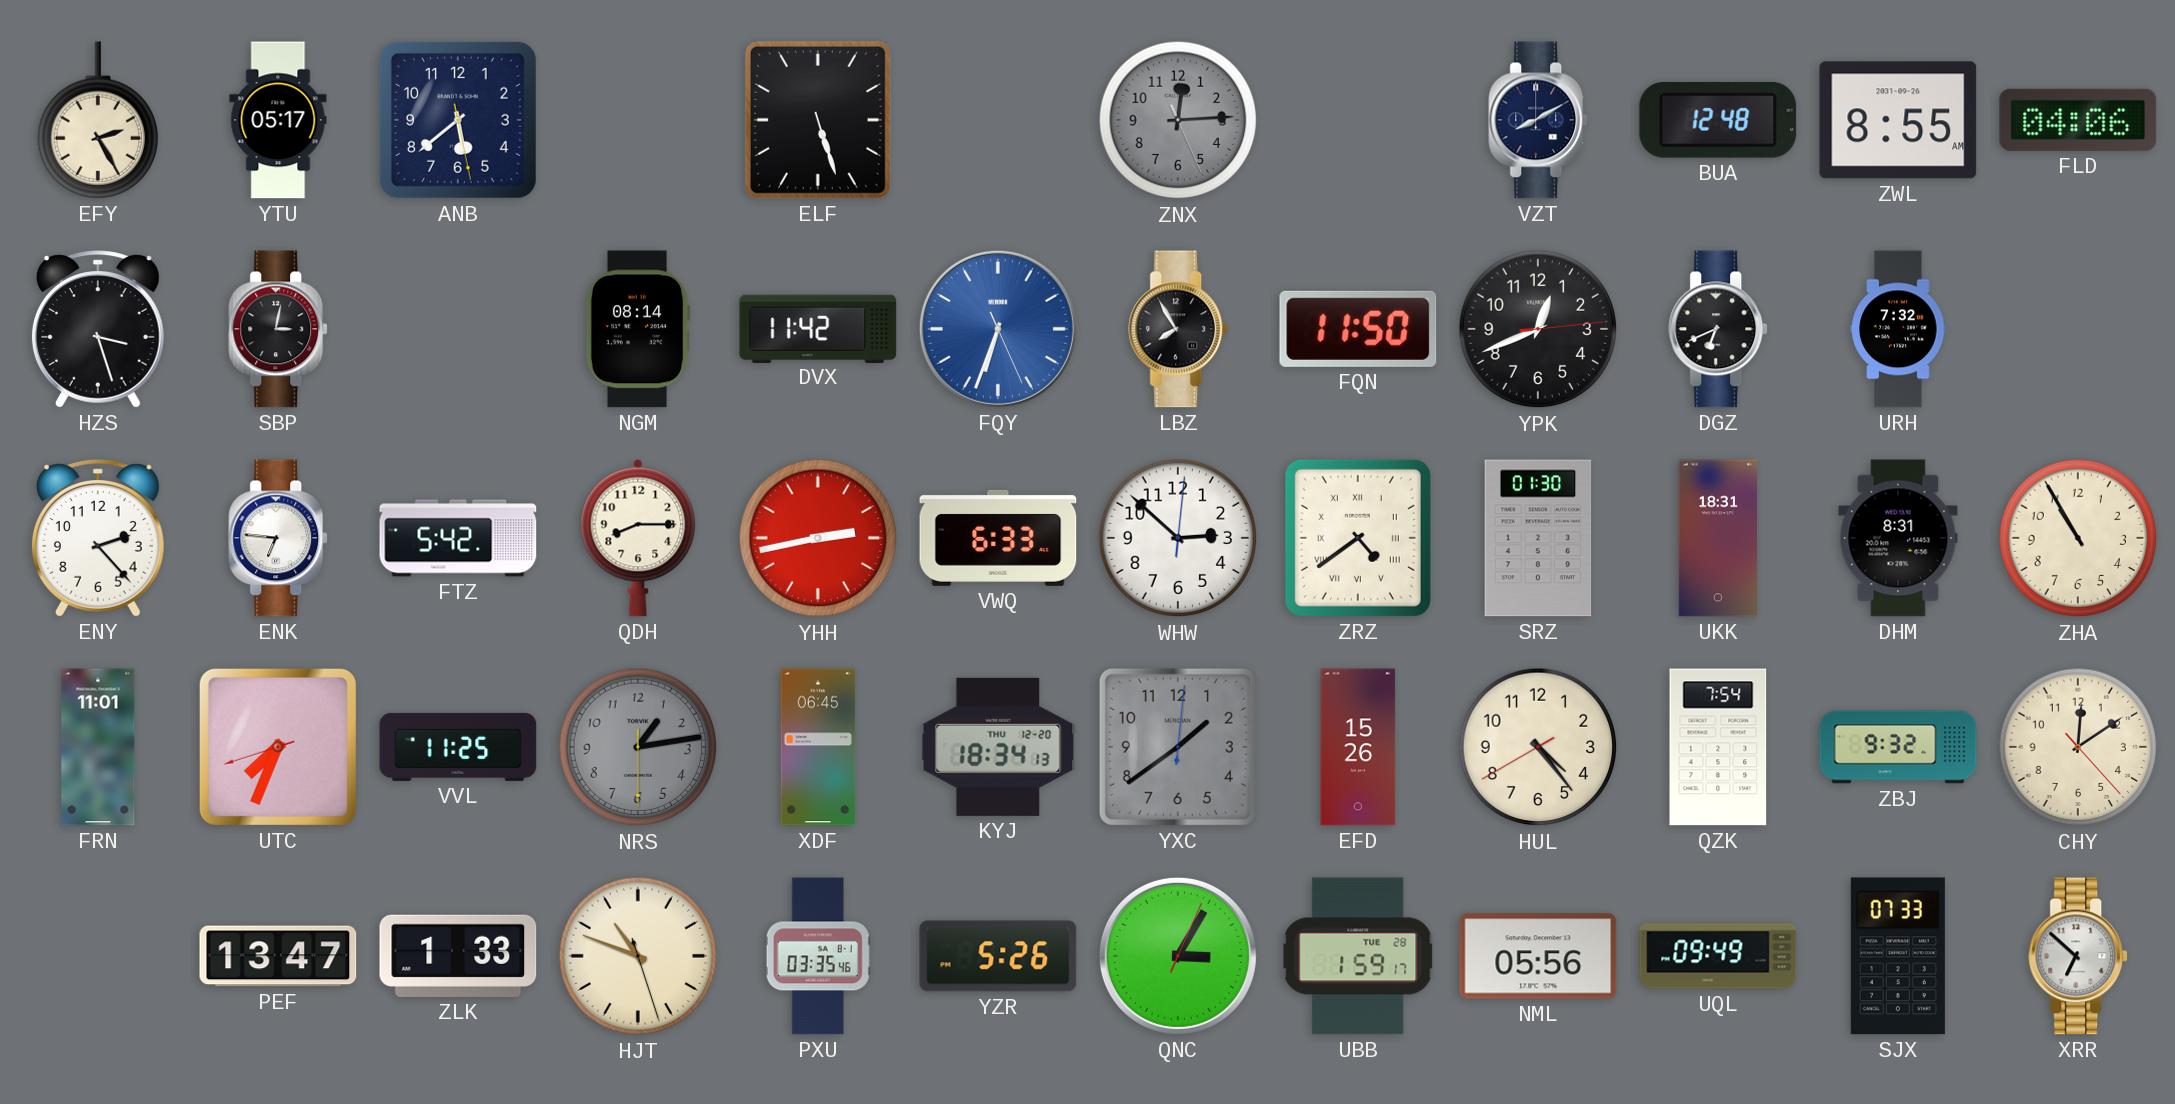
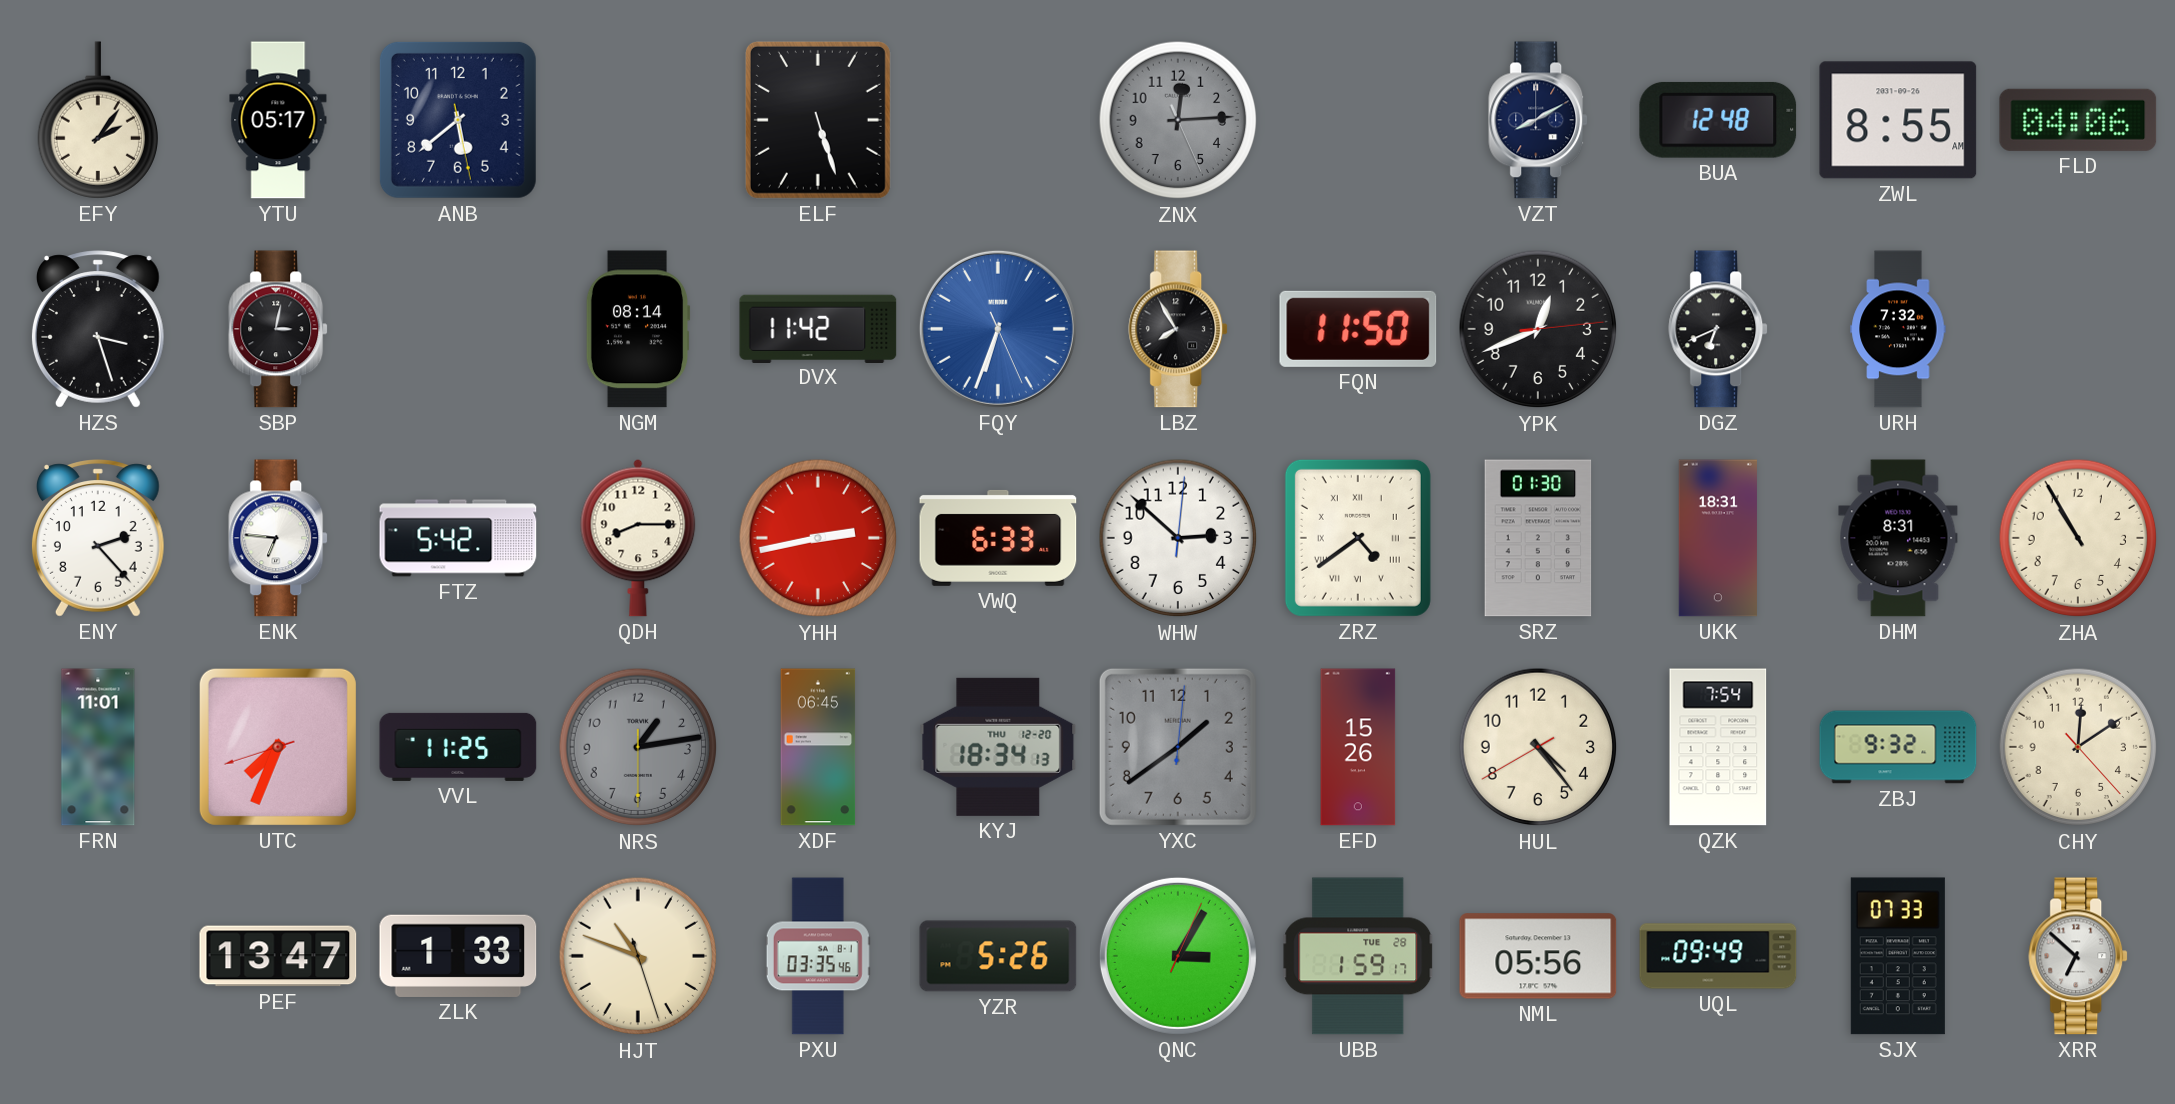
EFY: 2:25 -> 2:06 (97, 120)
